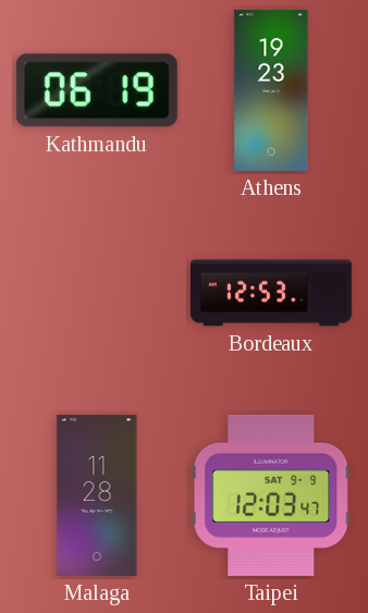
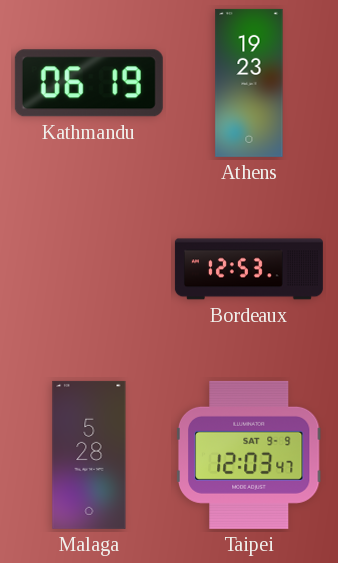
Malaga: 11:28 -> 5:28 (89, 455)
